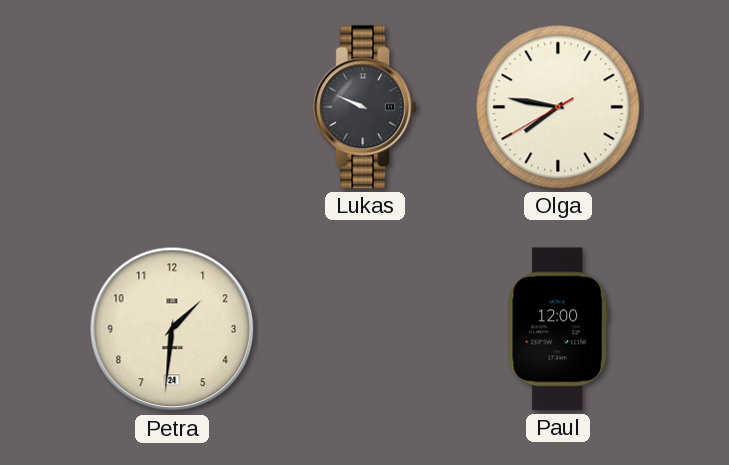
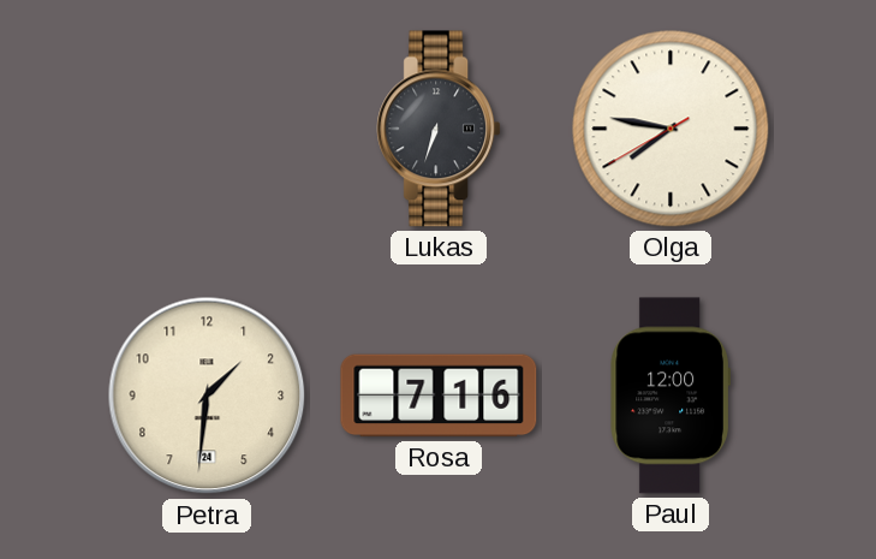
Lukas: 9:49 -> 6:33 (439, 129)
Rosa: none -> 7:16 (439, 396)
